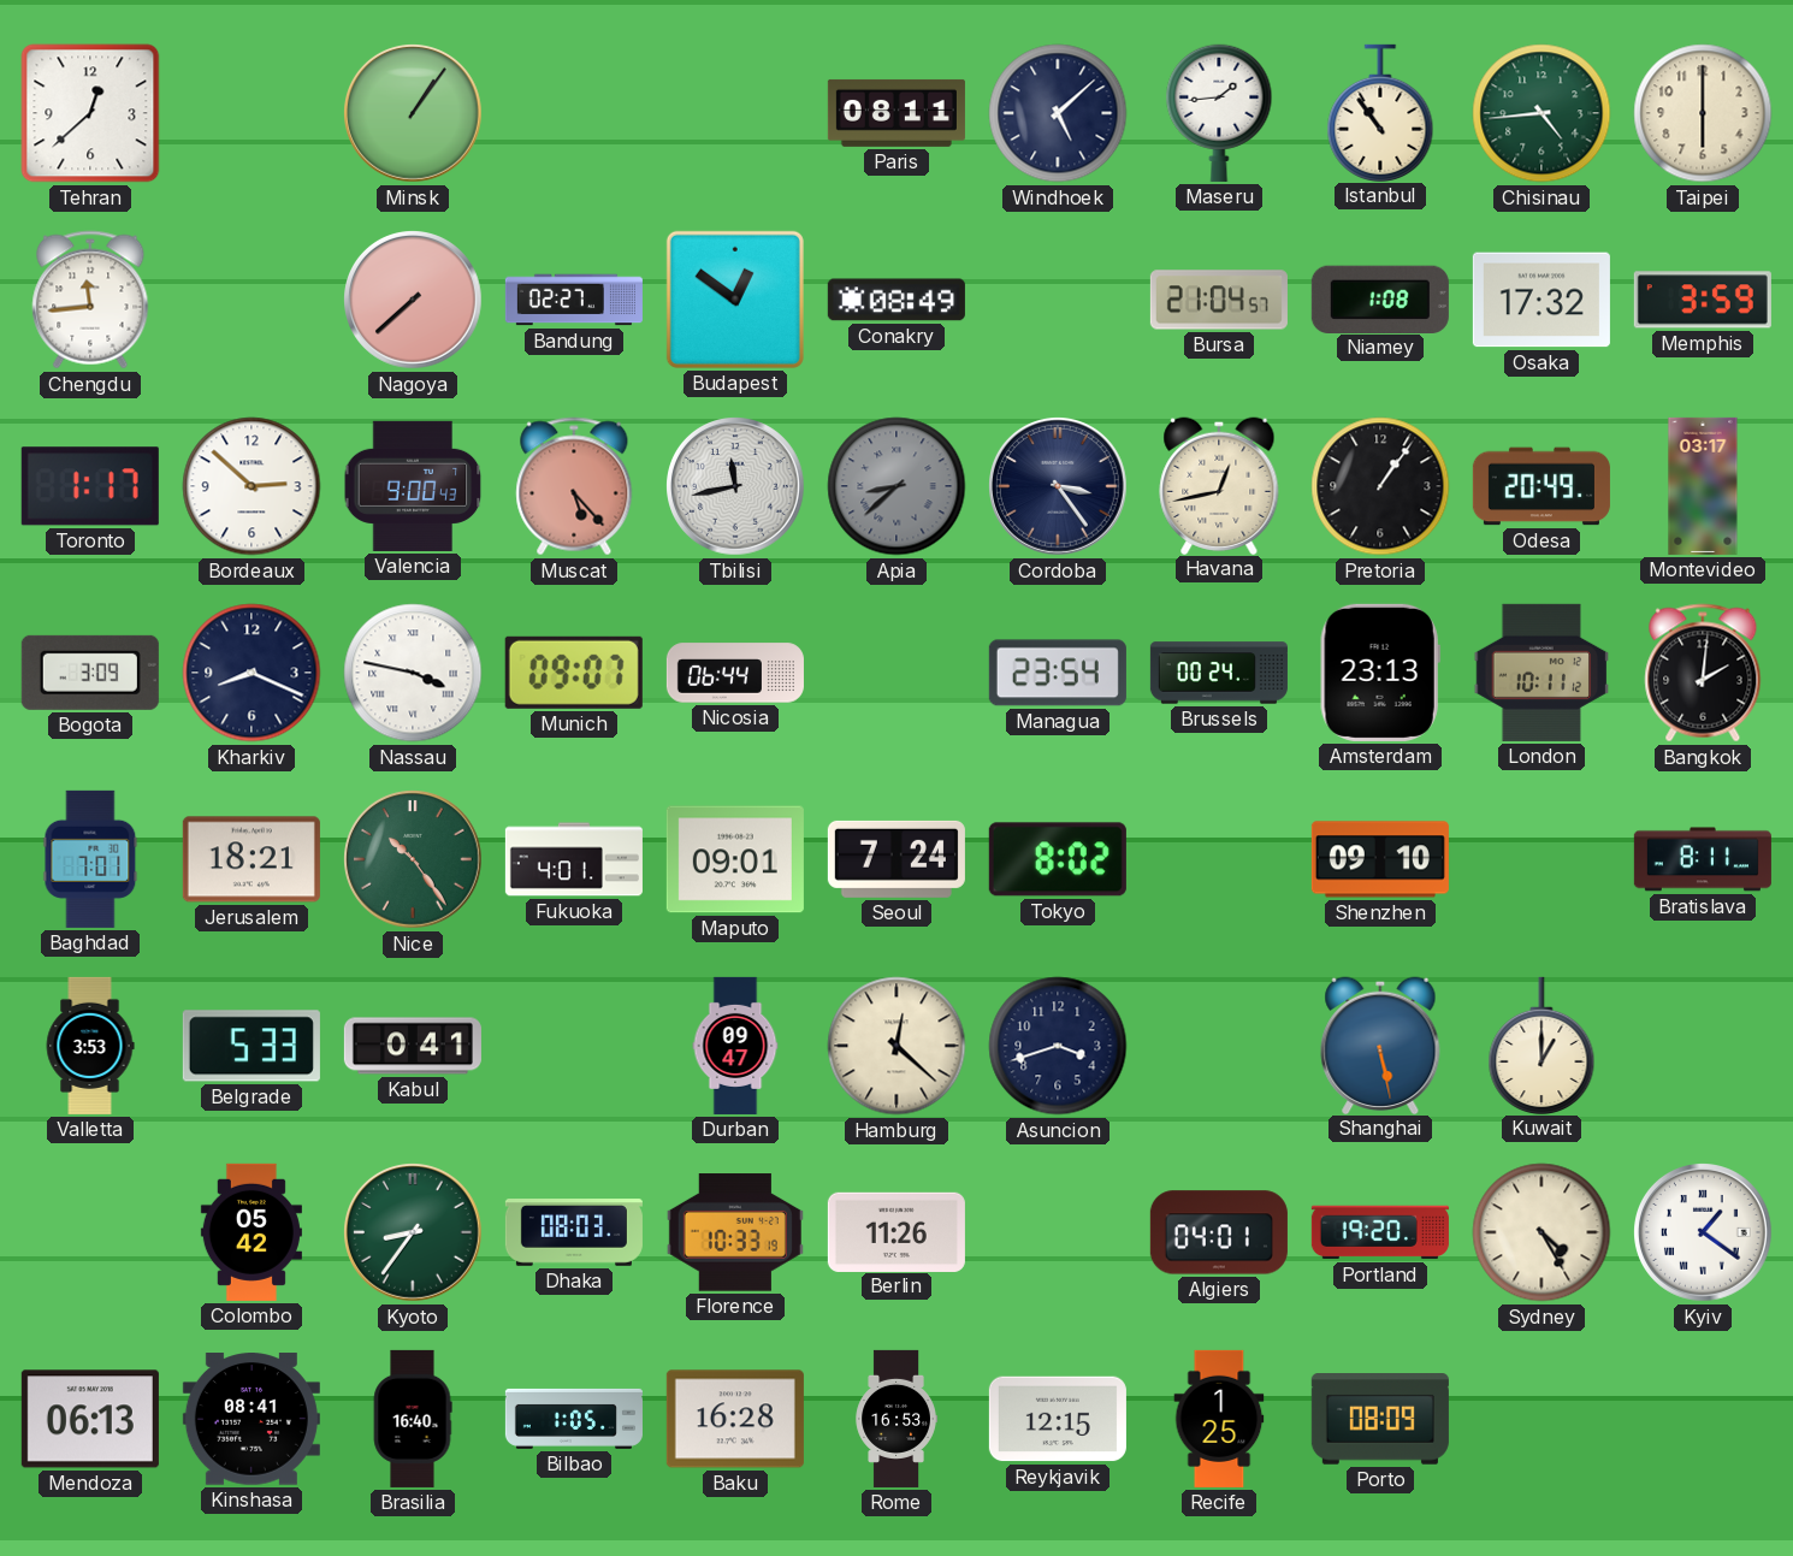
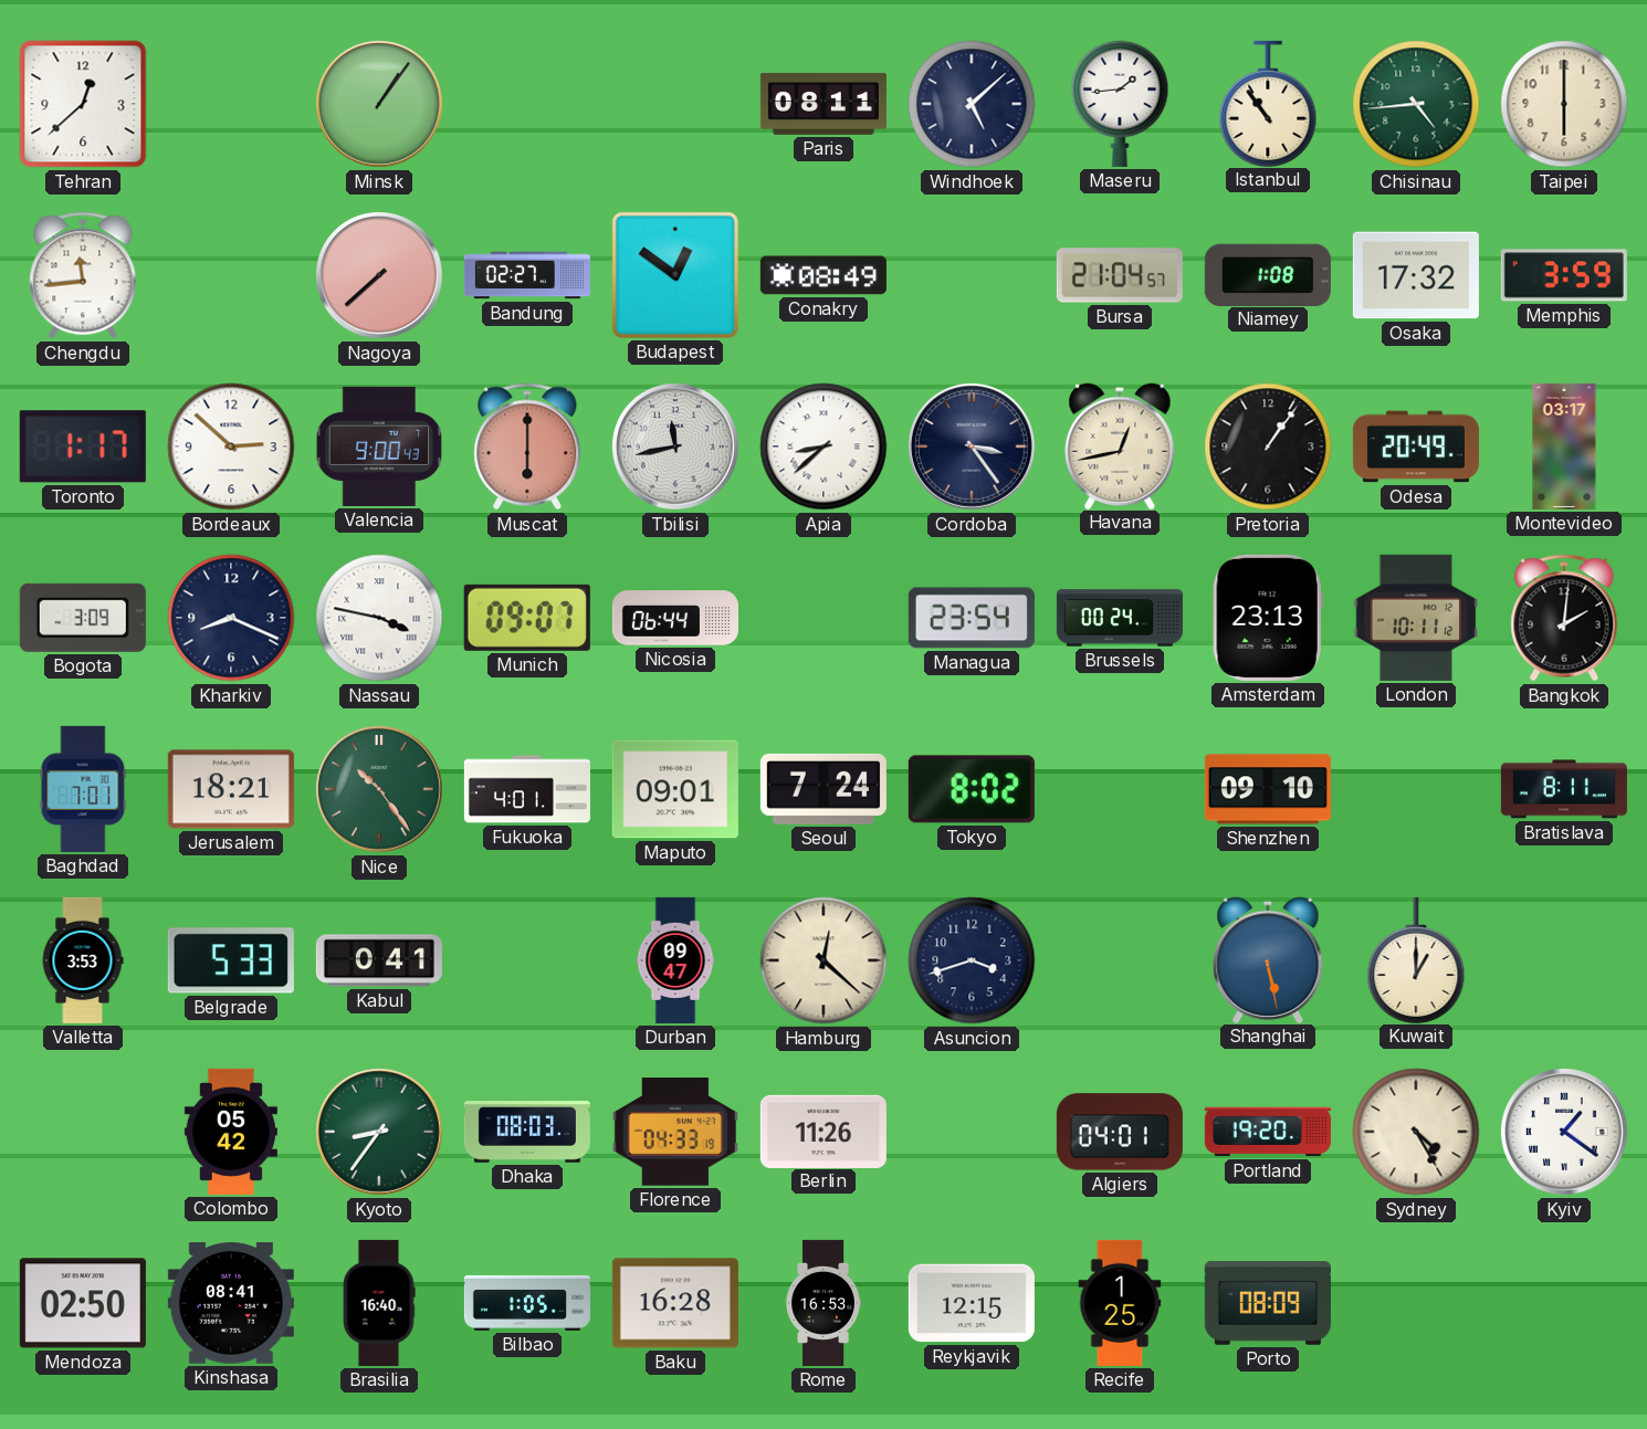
Muscat: 5:23 -> 6:00 (527, 446)
Apia dial: grey -> white (823, 446)
Florence: 10:33 -> 04:33 (675, 1132)
Mendoza: 06:13 -> 02:50 (83, 1303)
